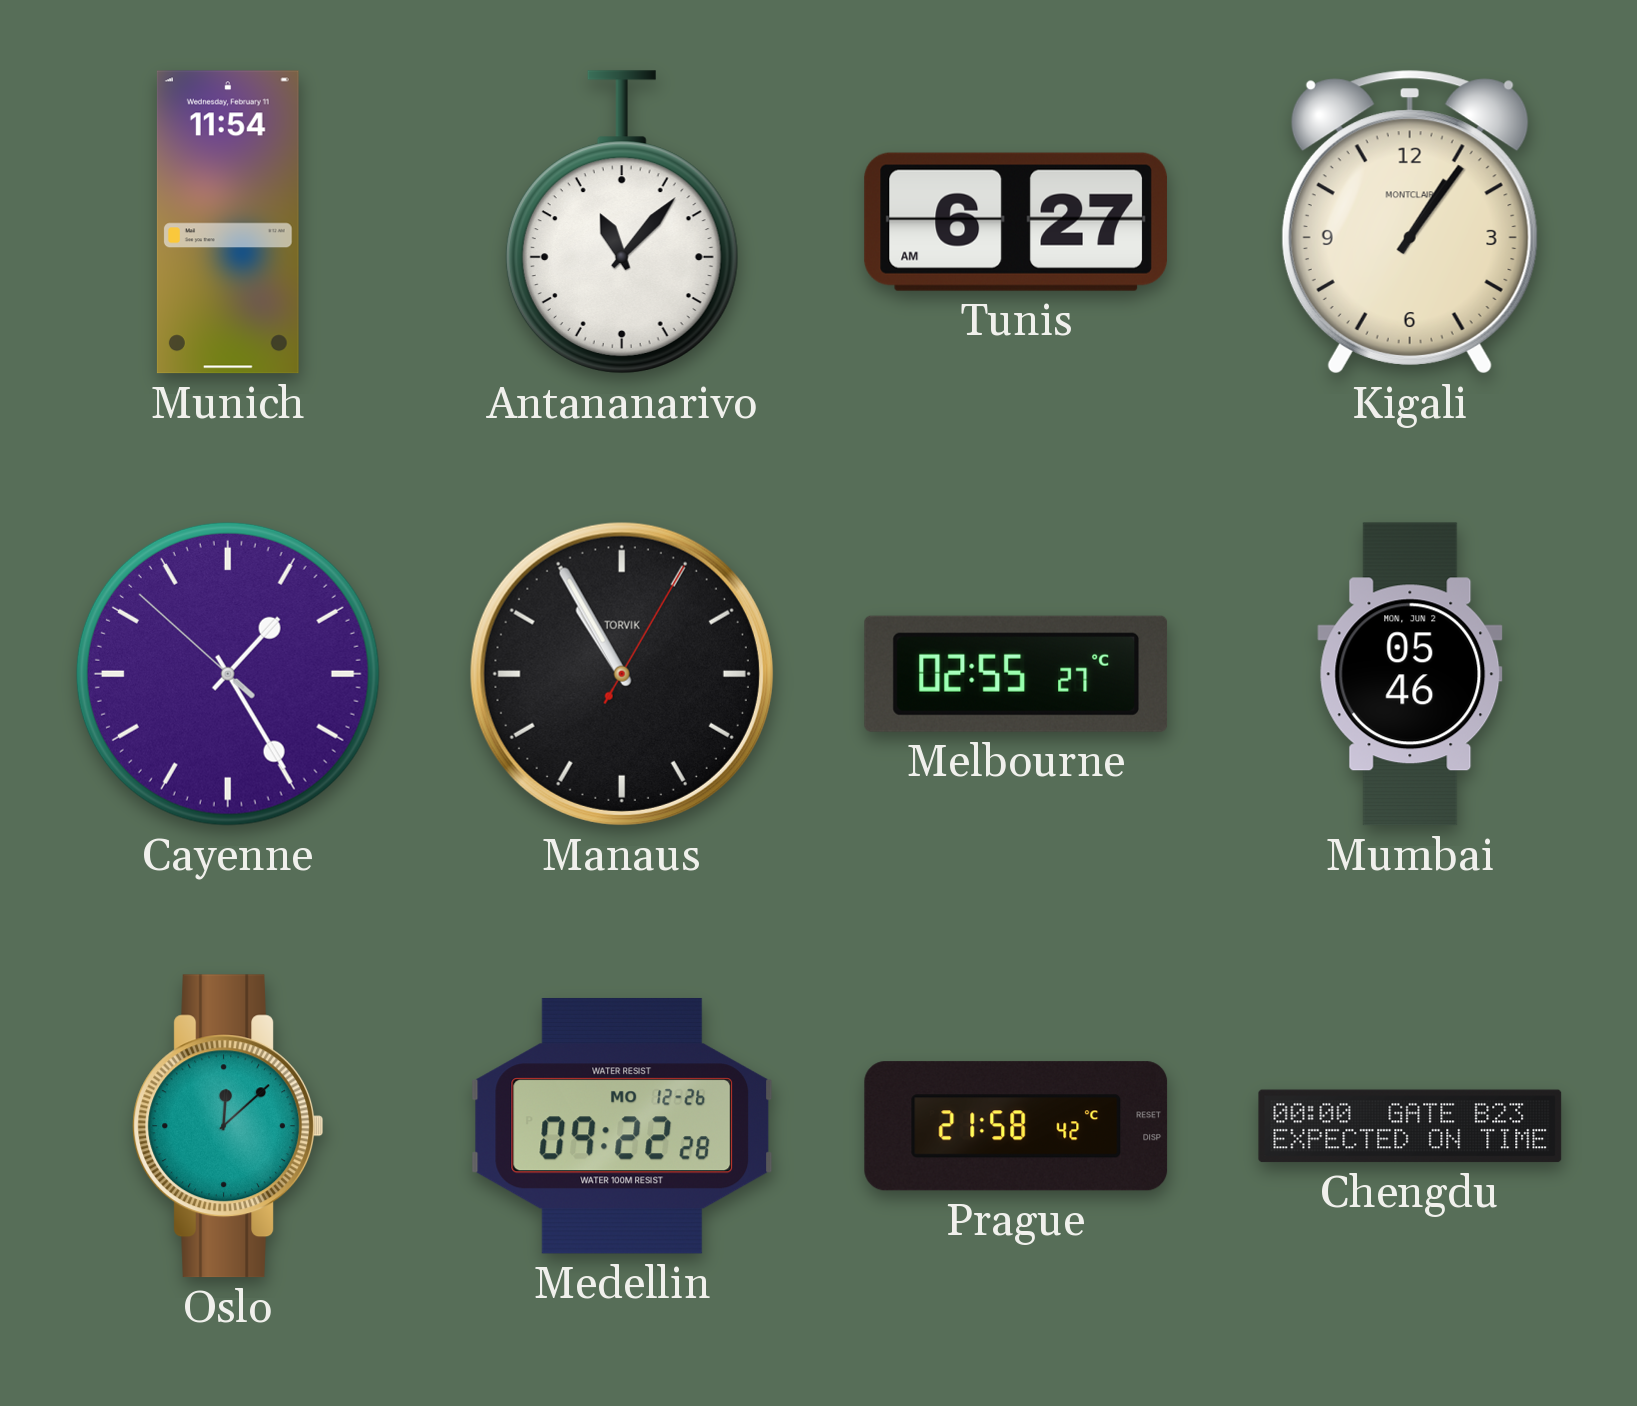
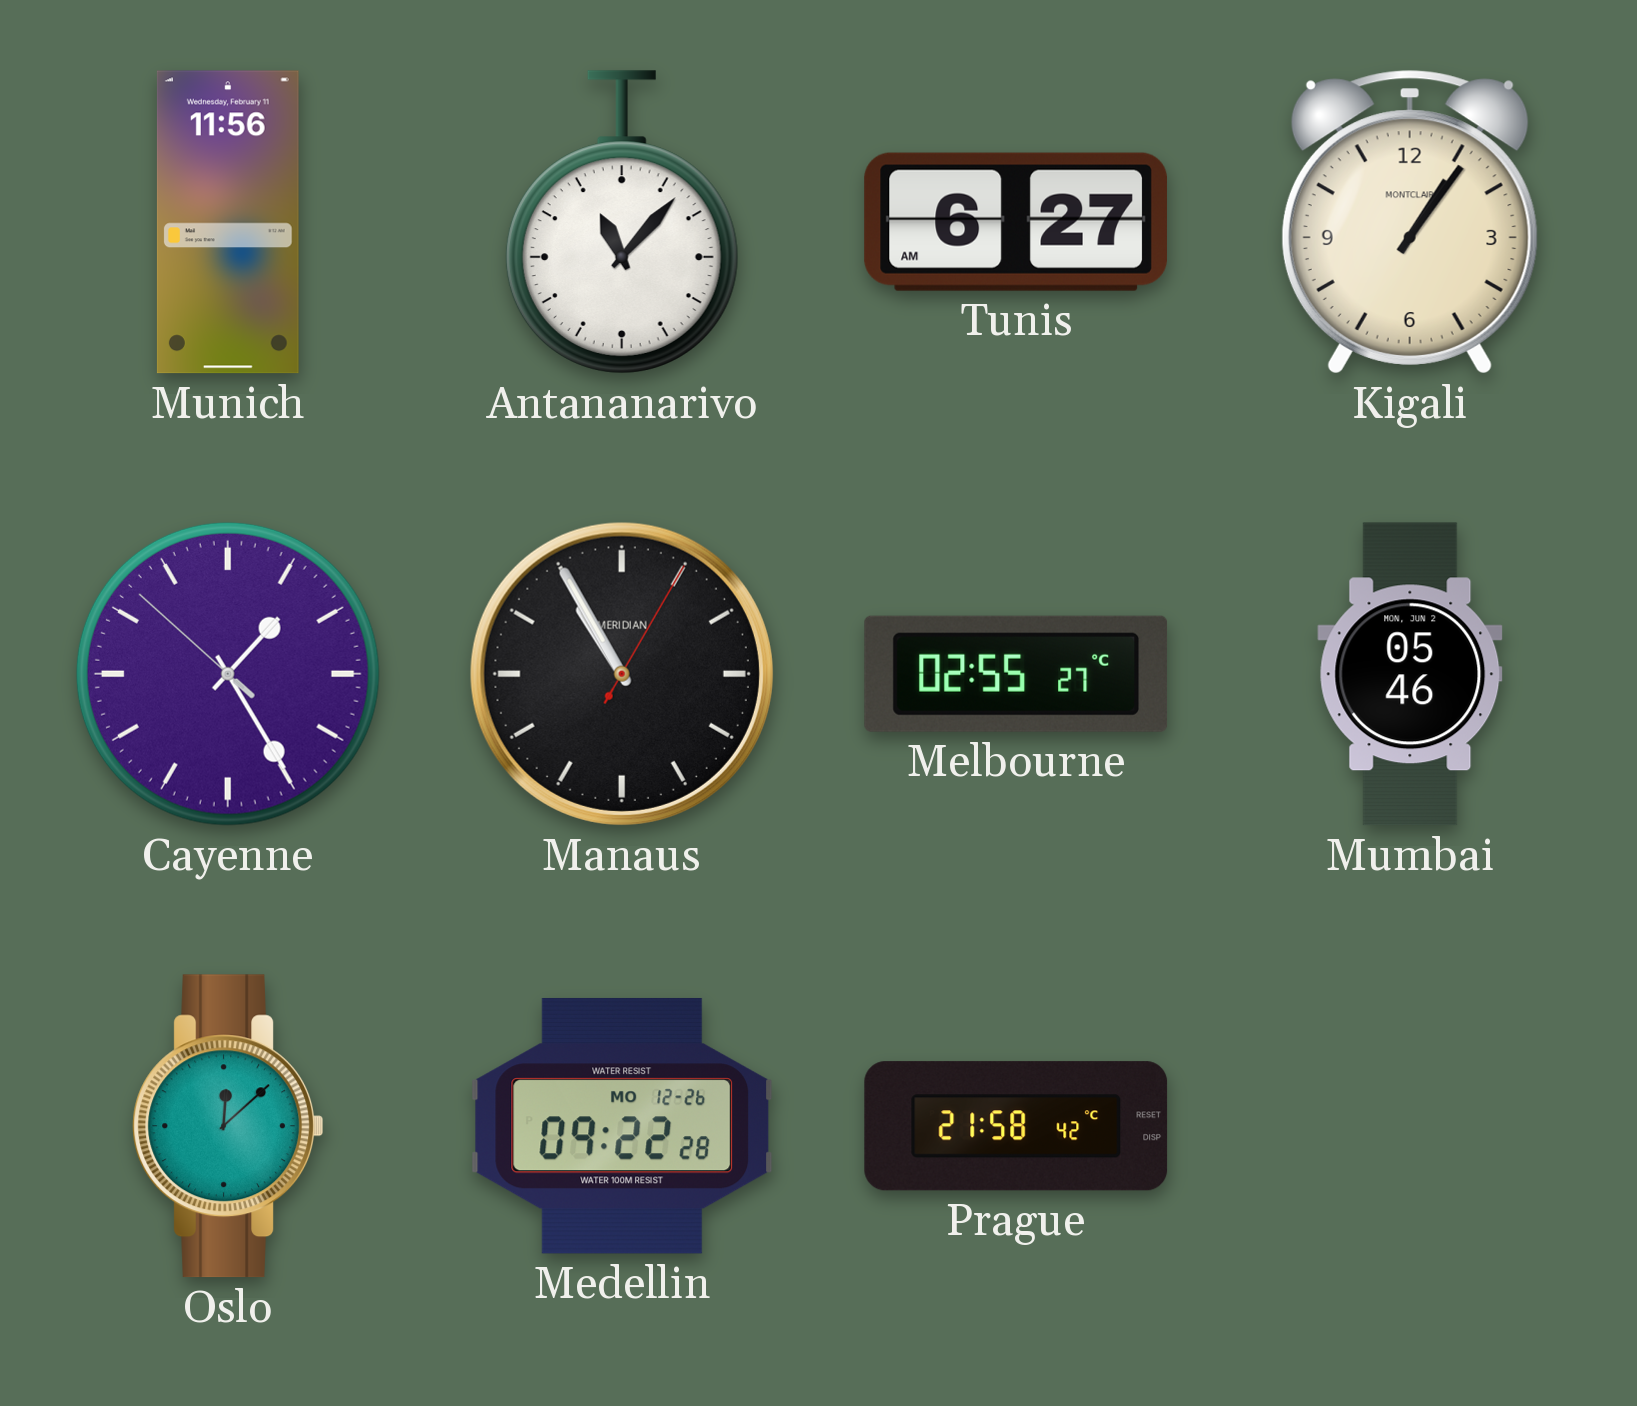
Munich: 11:54 -> 11:56 (228, 222)
Manaus brand: TORVIK -> MERIDIAN (622, 674)
Chengdu: 00:00 -> none (1410, 1126)
